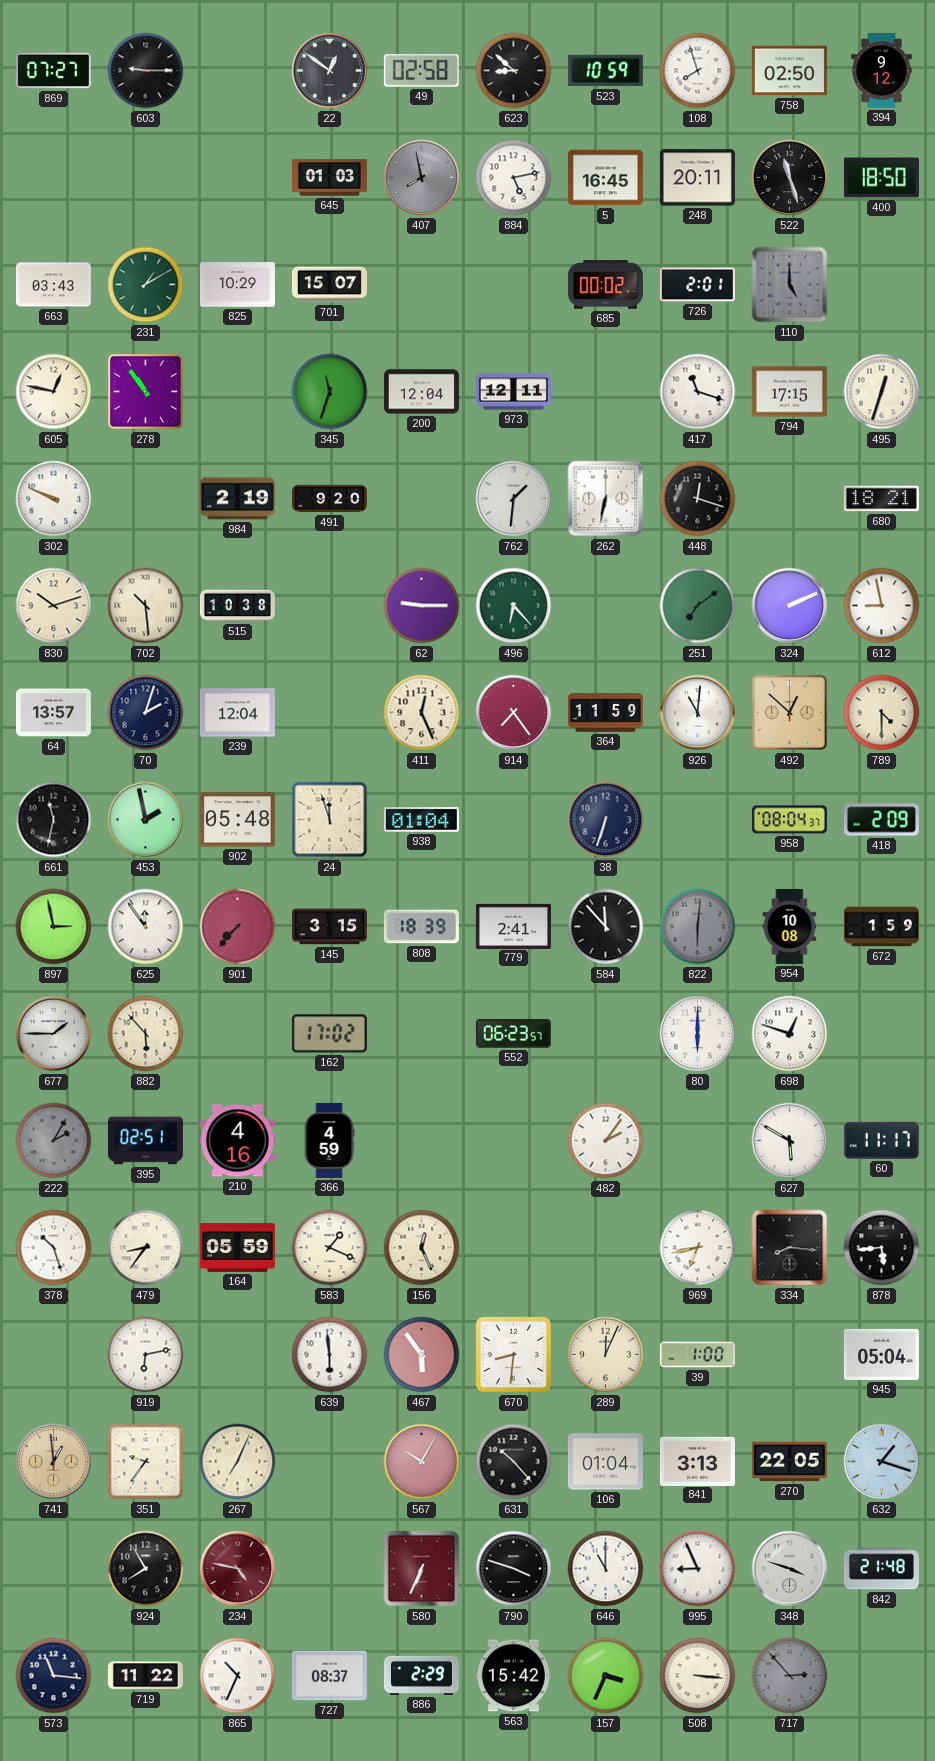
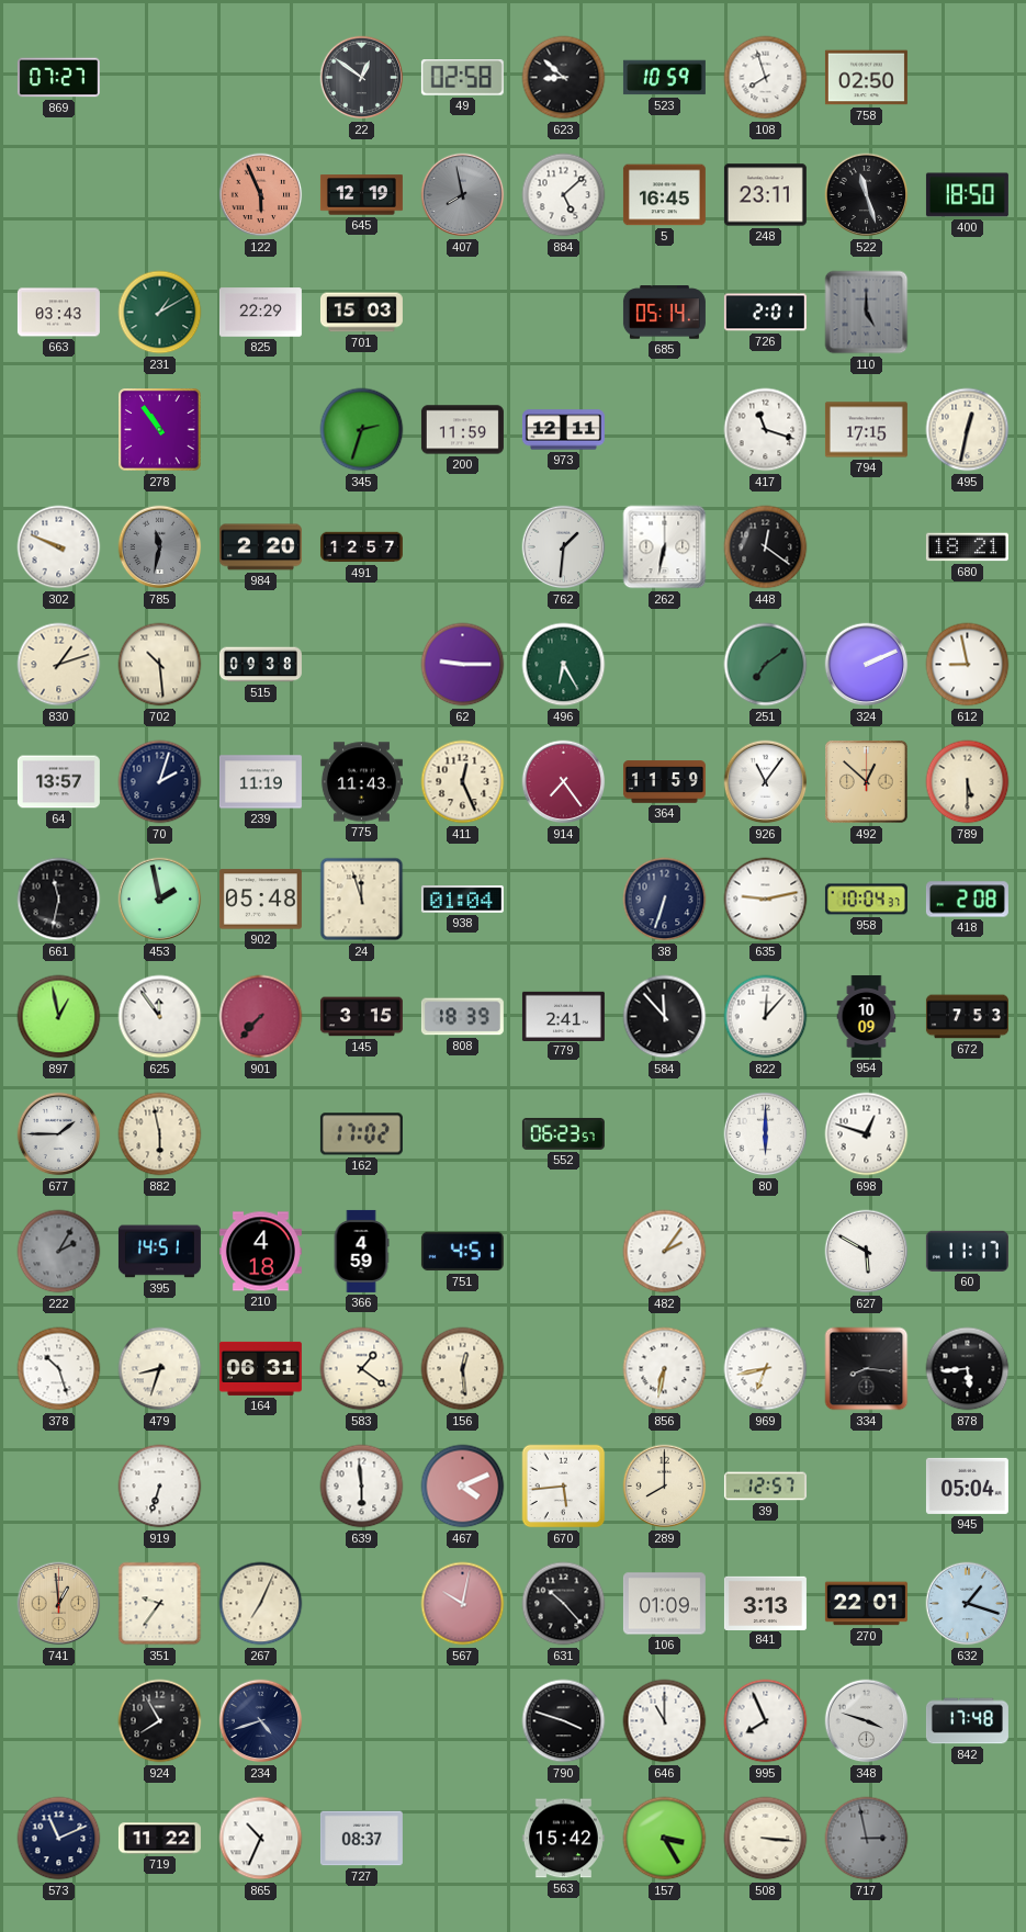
603: 9:15 -> none (146, 71)
394: 9:12 -> none (882, 70)
122: none -> 5:56 (261, 195)
645: 01:03 -> 12:19 (361, 195)
884: 5:13 -> 5:08 (564, 195)
248: 20:11 -> 23:11 (765, 195)
825: 10:29 -> 22:29 (260, 313)
701: 15:07 -> 15:03 (361, 313)
685: 00:02 -> 05:14 (664, 313)
605: 12:47 -> none (54, 392)
345: 11:33 -> 2:33 (362, 430)
200: 12:04 -> 11:59 (462, 430)
495: 12:33 -> 12:32 (968, 430)
785: none -> 11:32 (160, 547)
984: 2:19 -> 2:20 (260, 547)
491: 9:20 -> 12:57 (361, 547)
448: 12:18 -> 12:21 (766, 547)
830: 10:12 -> 1:12 (59, 665)
515: 10:38 -> 09:38 (260, 665)
496: 6:23 -> 6:25 (564, 665)
239: 12:04 -> 11:19 (260, 782)
775: none -> 11:43 (361, 782)
926: 11:01 -> 11:06 (766, 782)
789: 4:30 -> 5:30 (968, 782)
635: none -> 9:13 (766, 900)
958: 08:04 -> 10:04 (866, 900)
418: 2:09 -> 2:08 (967, 900)
897: 2:58 -> 12:58 (59, 1017)
822: 6:01 -> 12:07 (766, 1017)
822 dial: grey -> white (766, 1017)
954: 10:08 -> 10:09 (867, 1016)
672: 1:59 -> 7:53 (967, 1017)
882: 5:53 -> 5:58 (160, 1134)
395: 02:51 -> 14:51 (159, 1252)
210: 4:16 -> 4:18 (260, 1252)
751: none -> 4:51 (462, 1252)
479: 8:36 -> 8:33 (160, 1369)
164: 05:59 -> 06:31 (260, 1368)
583: 1:19 -> 1:21 (362, 1369)
156: 12:26 -> 12:29 (463, 1369)
856: none -> 6:32 (665, 1369)
919: 6:13 -> 6:33 (160, 1487)
467: 5:54 -> 4:11 (463, 1487)
670: 8:31 -> 5:44 (564, 1487)
289: 12:04 -> 8:00 (665, 1487)
39: 1:00 -> 12:57 (765, 1487)
567: 10:05 -> 10:02 (463, 1604)
106: 01:04 -> 01:09 (664, 1604)
270: 22:05 -> 22:01 (866, 1604)
234: 4:47 -> 4:42 (261, 1721)
234 dial: burgundy -> navy (261, 1721)
580: 6:34 -> none (422, 1569)
995: 8:56 -> 7:56 (766, 1721)
842: 21:48 -> 17:48 (967, 1721)
573: 11:16 -> 11:11 (59, 1839)
886: 2:29 -> none (421, 1675)
157: 3:34 -> 3:25 (665, 1839)
717: 2:53 -> 2:58 (867, 1839)
